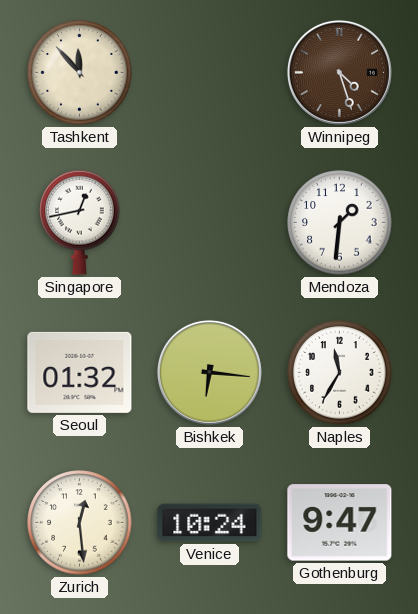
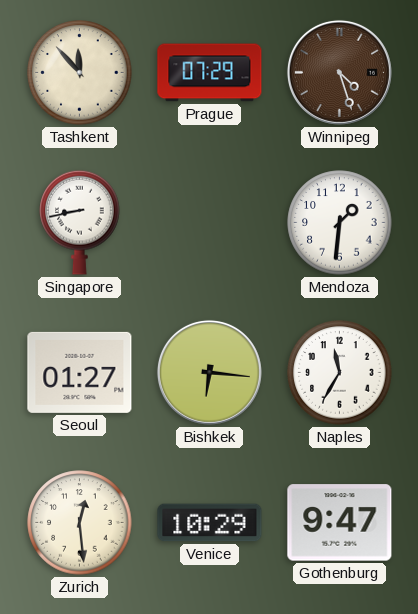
Prague: none -> 07:29 (210, 73)
Singapore: 12:43 -> 8:43 (80, 222)
Seoul: 01:32 -> 01:27 (80, 372)
Venice: 10:24 -> 10:29 (210, 523)
